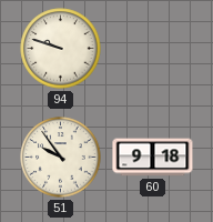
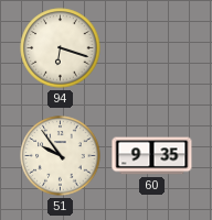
94: 9:48 -> 6:18 (61, 48)
60: 9:18 -> 9:35 (152, 156)
